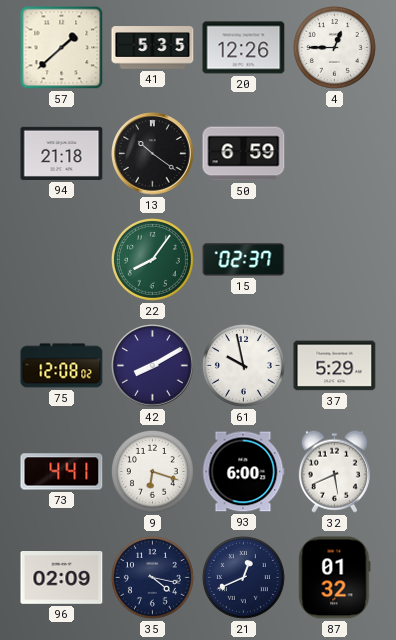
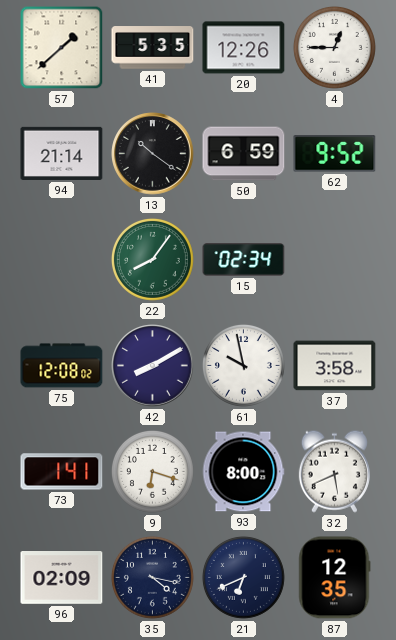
94: 21:18 -> 21:14 (62, 153)
62: none -> 9:52 (335, 154)
15: 02:37 -> 02:34 (244, 260)
37: 5:29 -> 3:58 (335, 366)
73: 4:41 -> 1:41 (62, 472)
93: 6:00 -> 8:00 (243, 472)
21: 12:41 -> 6:41 (243, 577)
87: 01:32 -> 12:35 (335, 578)
